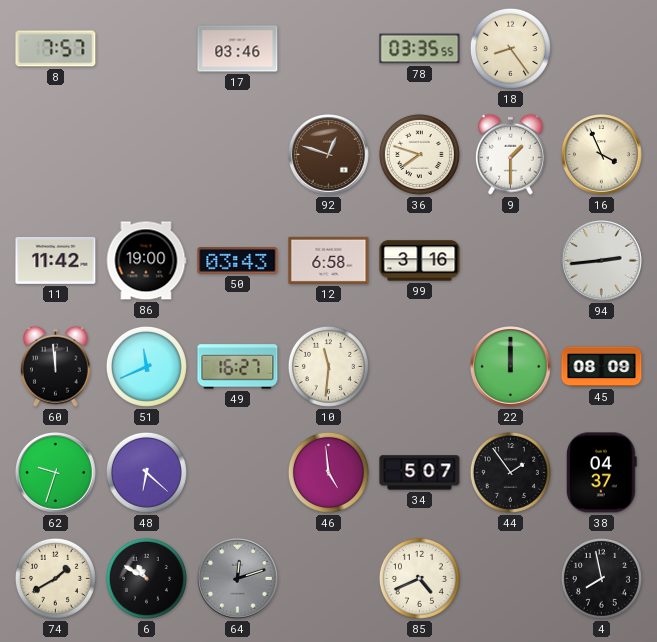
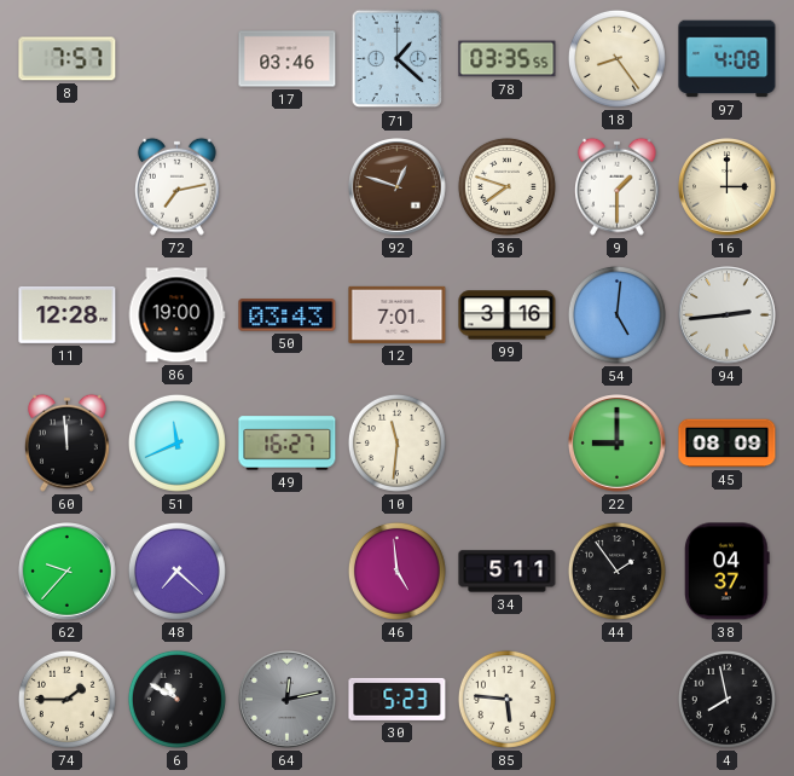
71: none -> 1:22 (398, 59)
97: none -> 4:08 (728, 59)
72: none -> 7:13 (176, 186)
16: 3:56 -> 3:00 (728, 187)
11: 11:42 -> 12:28 (68, 314)
12: 6:58 -> 7:01 (398, 314)
54: none -> 5:01 (616, 314)
22: 12:00 -> 9:00 (618, 444)
62: 9:33 -> 9:37 (68, 572)
48: 6:22 -> 7:22 (176, 571)
34: 5:07 -> 5:11 (508, 572)
74: 1:40 -> 1:45 (66, 699)
64: 12:12 -> 12:13 (288, 700)
30: none -> 5:23 (398, 699)
85: 4:41 -> 5:46 (506, 699)
